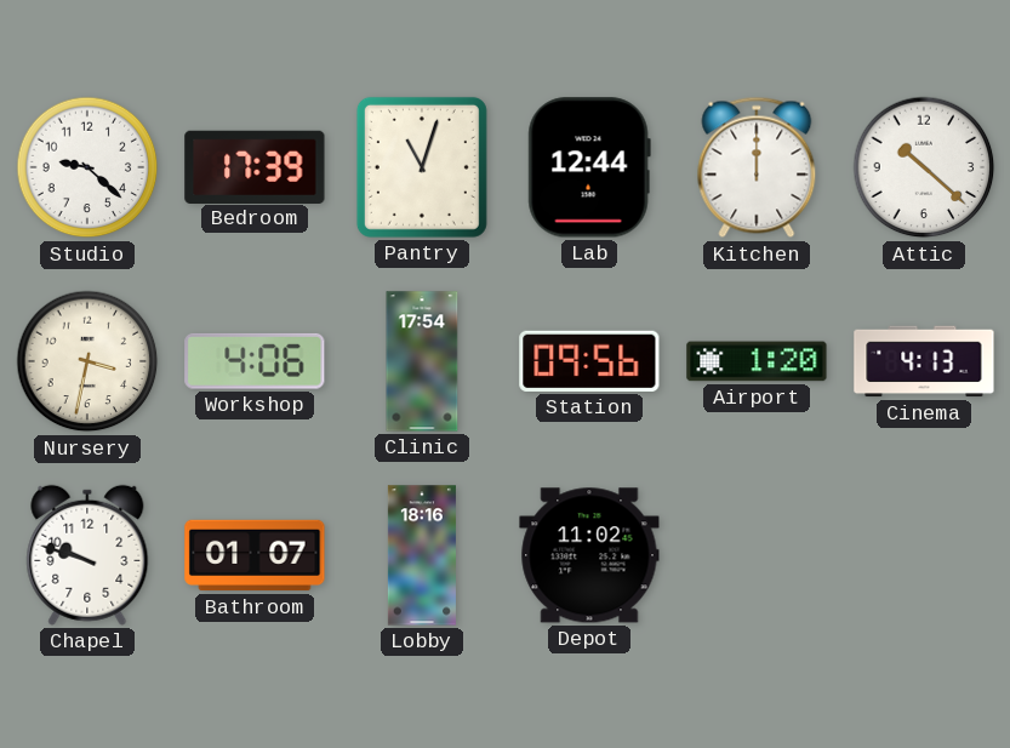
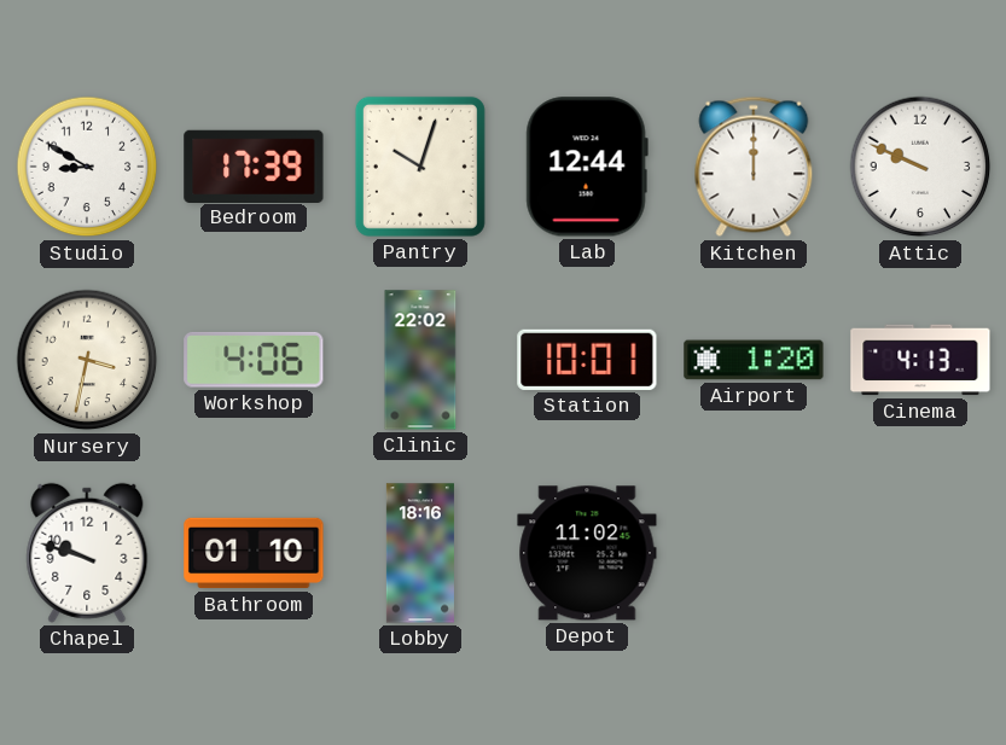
Studio: 9:22 -> 8:50 (87, 167)
Pantry: 11:03 -> 10:03 (420, 167)
Attic: 10:22 -> 9:49 (920, 167)
Clinic: 17:54 -> 22:02 (420, 360)
Station: 09:56 -> 10:01 (587, 360)
Bathroom: 01:07 -> 01:10 (254, 553)
